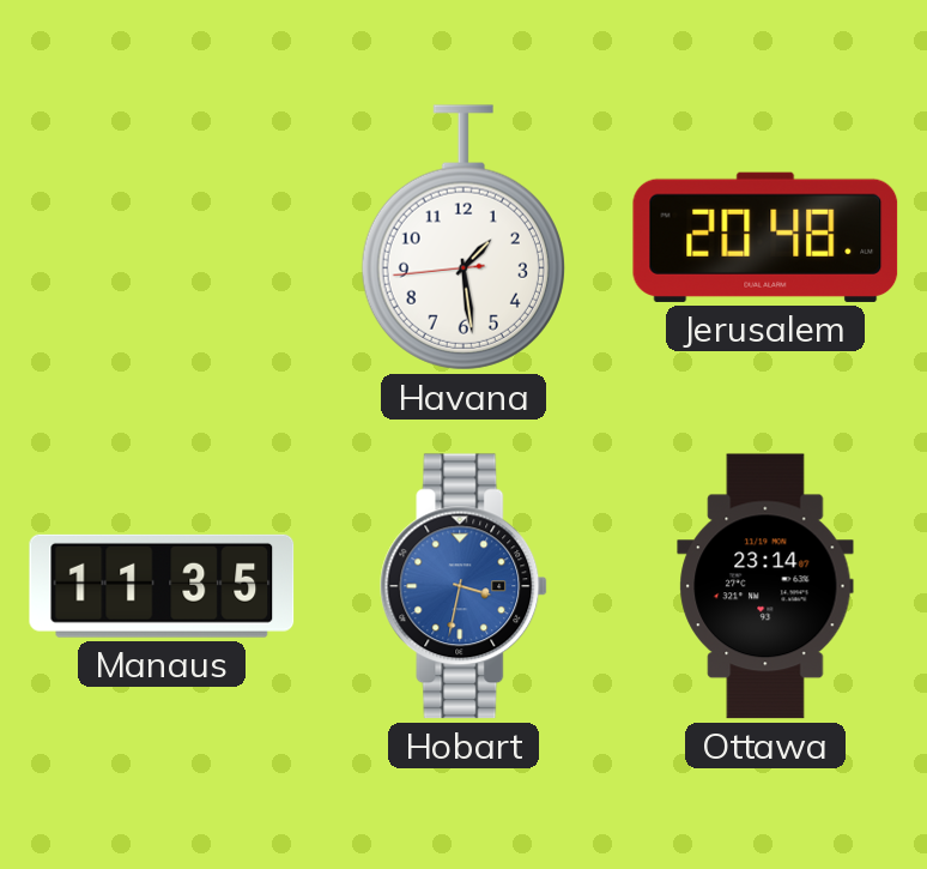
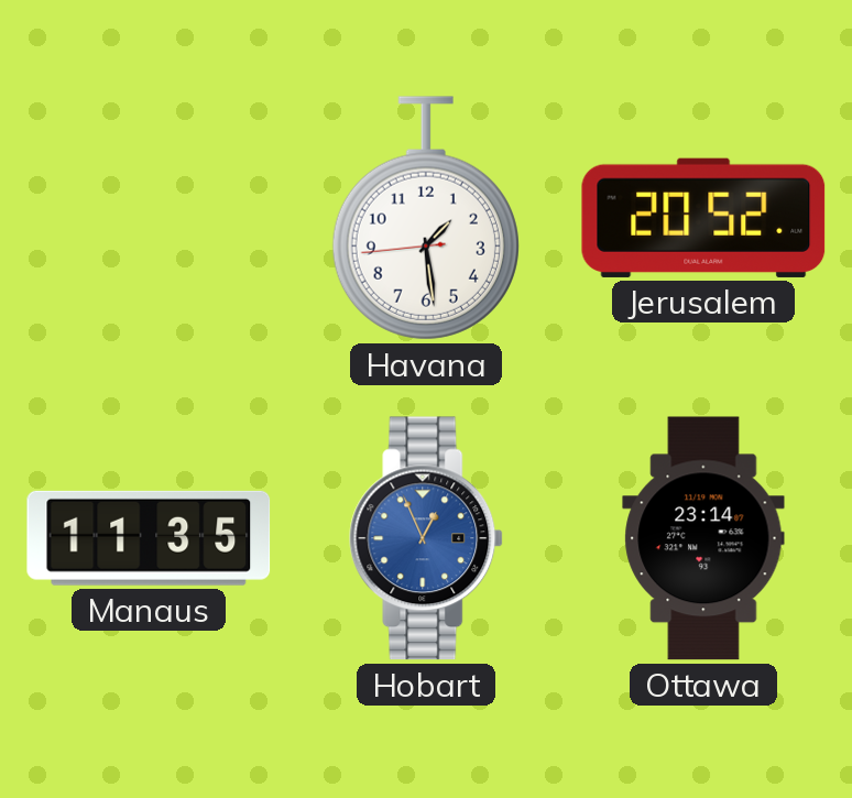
Jerusalem: 20:48 -> 20:52 (703, 218)
Hobart: 3:32 -> 12:56 (427, 538)
